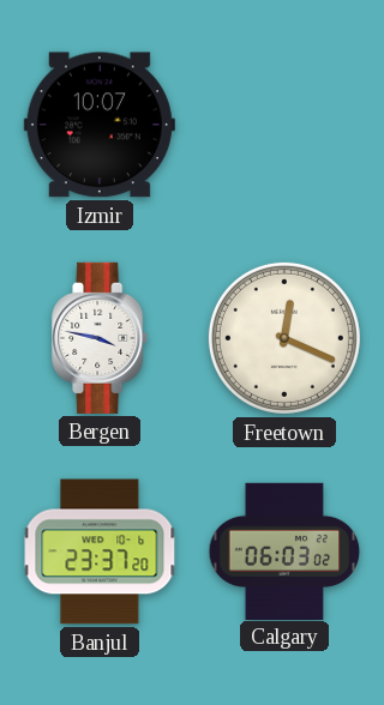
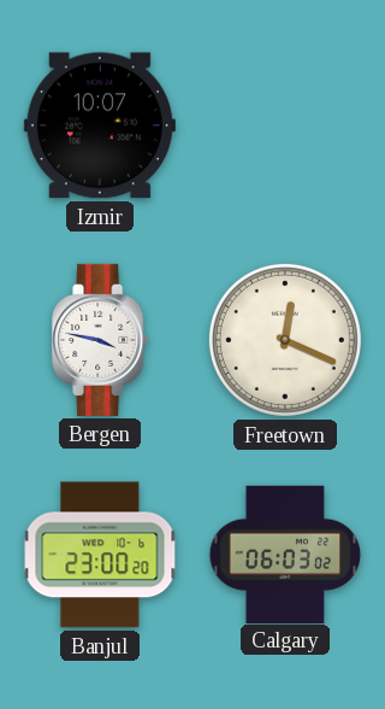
Banjul: 23:37 -> 23:00 (100, 555)
